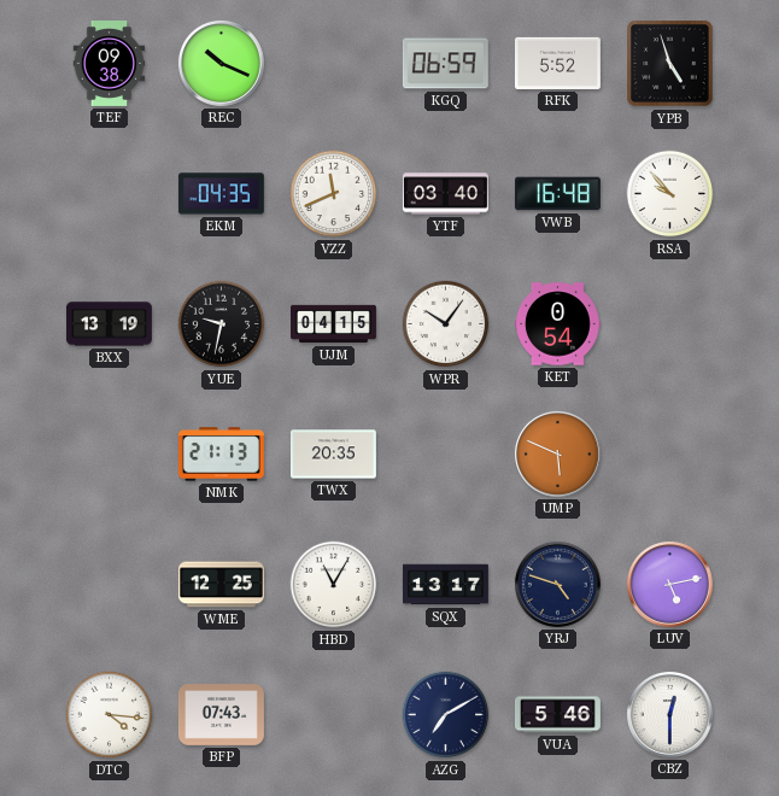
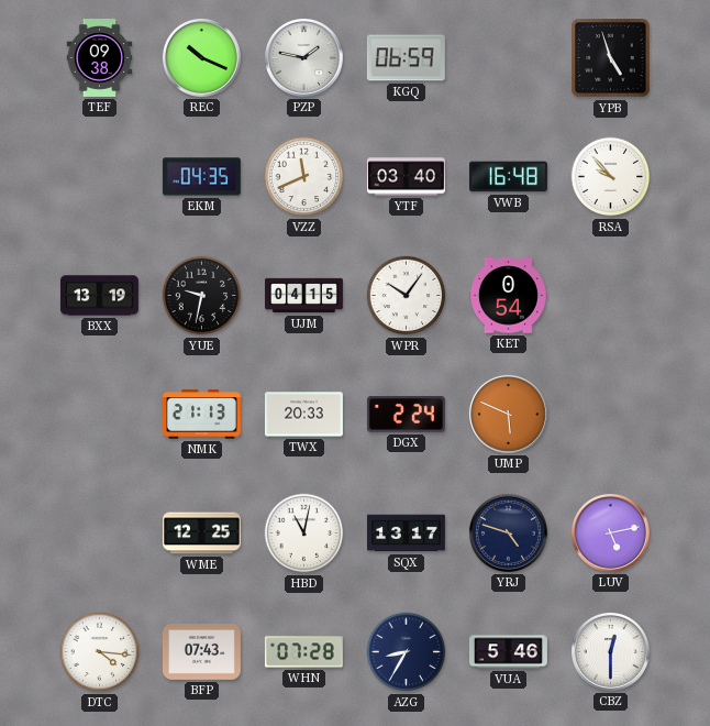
PZP: none -> 1:47 (303, 57)
RFK: 5:52 -> none (557, 63)
TWX: 20:35 -> 20:33 (303, 415)
DGX: none -> 2:24 (406, 415)
HBD: 11:05 -> 11:02 (304, 533)
WHN: none -> 07:28 (303, 652)
AZG: 7:10 -> 8:35 (407, 652)
